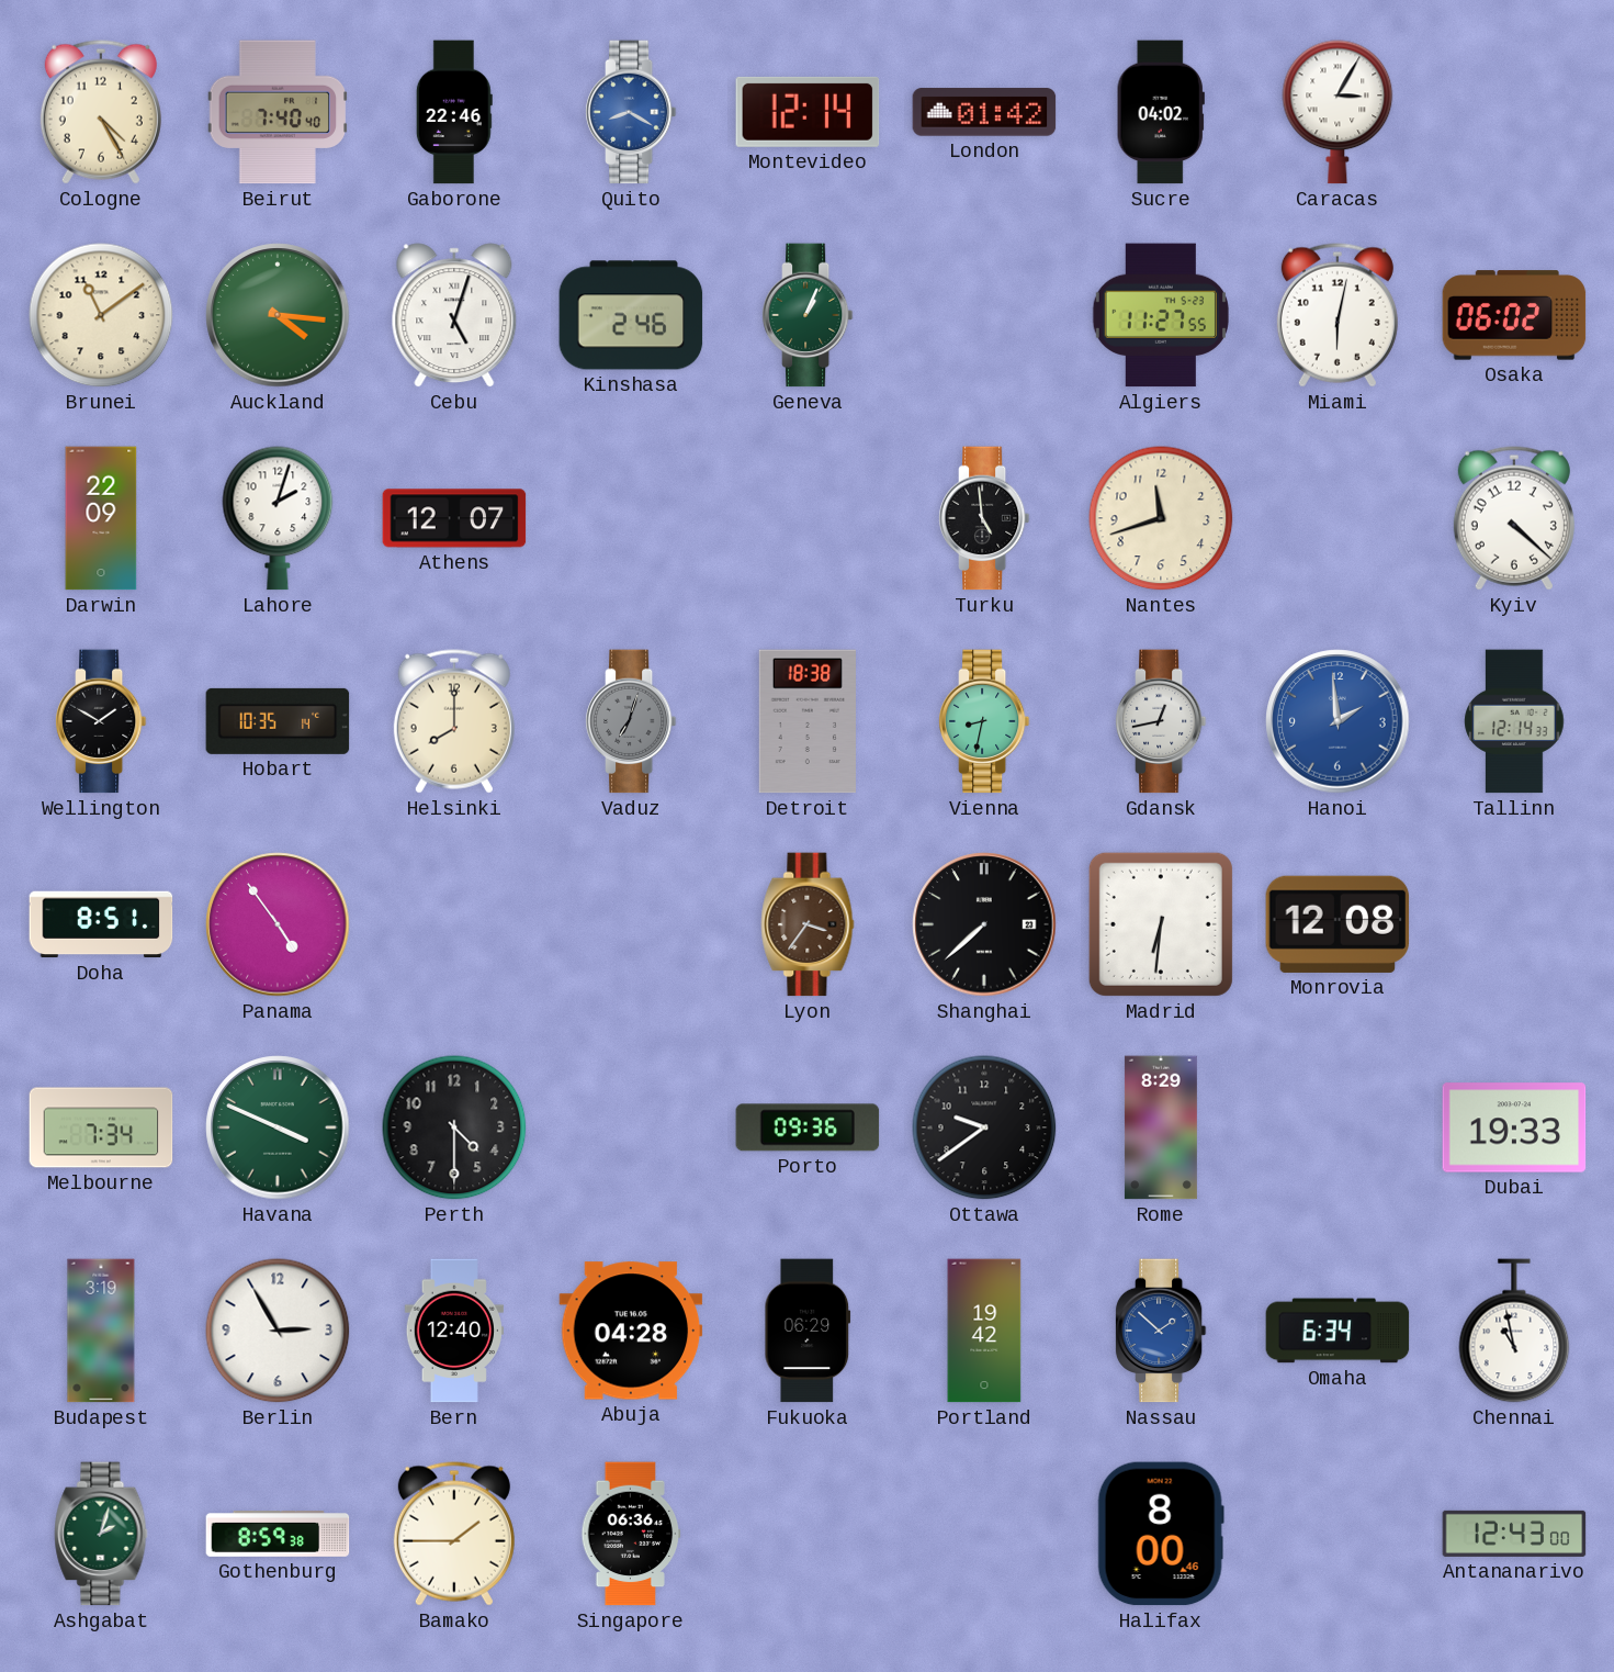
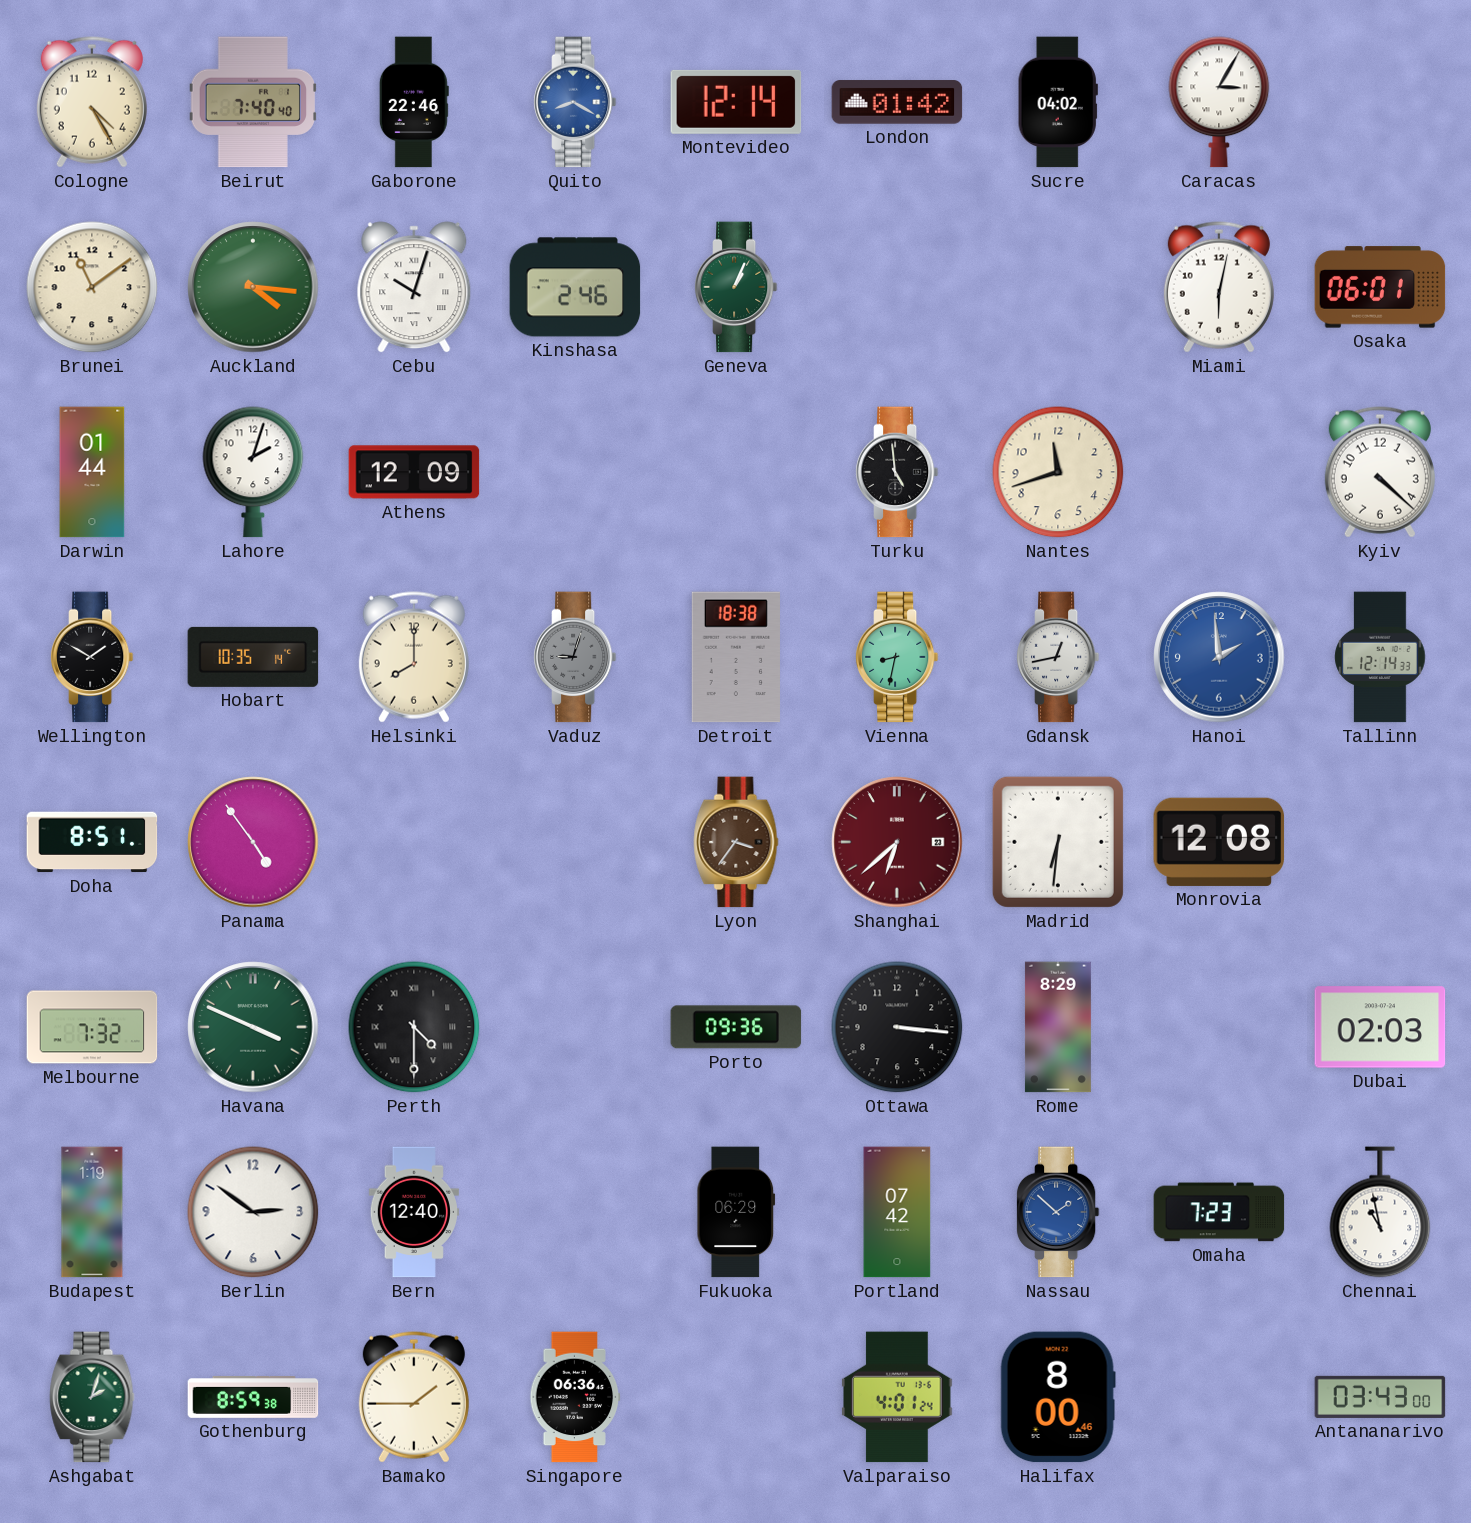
Cebu: 5:03 -> 10:03 (414, 287)
Algiers: 11:27 -> none (1161, 315)
Osaka: 06:02 -> 06:01 (1380, 287)
Darwin: 22:09 -> 01:44 (92, 472)
Athens: 12:07 -> 12:09 (414, 472)
Vaduz: 7:03 -> 9:03 (575, 657)
Shanghai: 7:38 -> 6:38 (897, 842)
Shanghai dial: black -> burgundy (897, 842)
Melbourne: 7:34 -> 7:32 (92, 1027)
Perth numerals: Arabic -> Roman (414, 1027)
Ottawa: 9:39 -> 3:16 (897, 1027)
Dubai: 19:33 -> 02:03 (1380, 1027)
Budapest: 3:19 -> 1:19 (92, 1212)
Berlin: 2:55 -> 2:51 (253, 1212)
Abuja: 04:28 -> none (631, 1331)
Portland: 19:42 -> 07:42 (897, 1212)
Omaha: 6:34 -> 7:23 (1219, 1212)
Valparaiso: none -> 4:01 (897, 1397)
Antananarivo: 12:43 -> 03:43 (1380, 1397)
